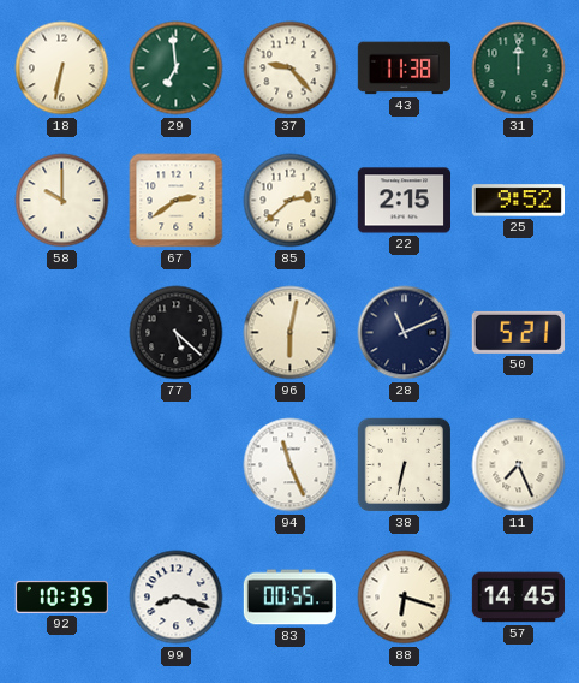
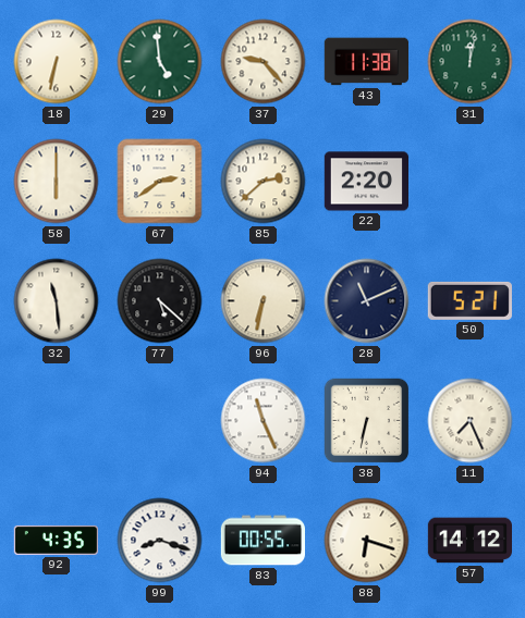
29: 6:59 -> 4:59 (160, 62)
31: 12:00 -> 12:02 (471, 62)
58: 10:00 -> 6:00 (57, 182)
22: 2:15 -> 2:20 (366, 182)
25: 9:52 -> none (518, 201)
32: none -> 11:29 (57, 301)
96: 6:02 -> 6:32 (264, 301)
92: 10:35 -> 4:35 (56, 540)
57: 14:45 -> 14:12 (469, 541)
